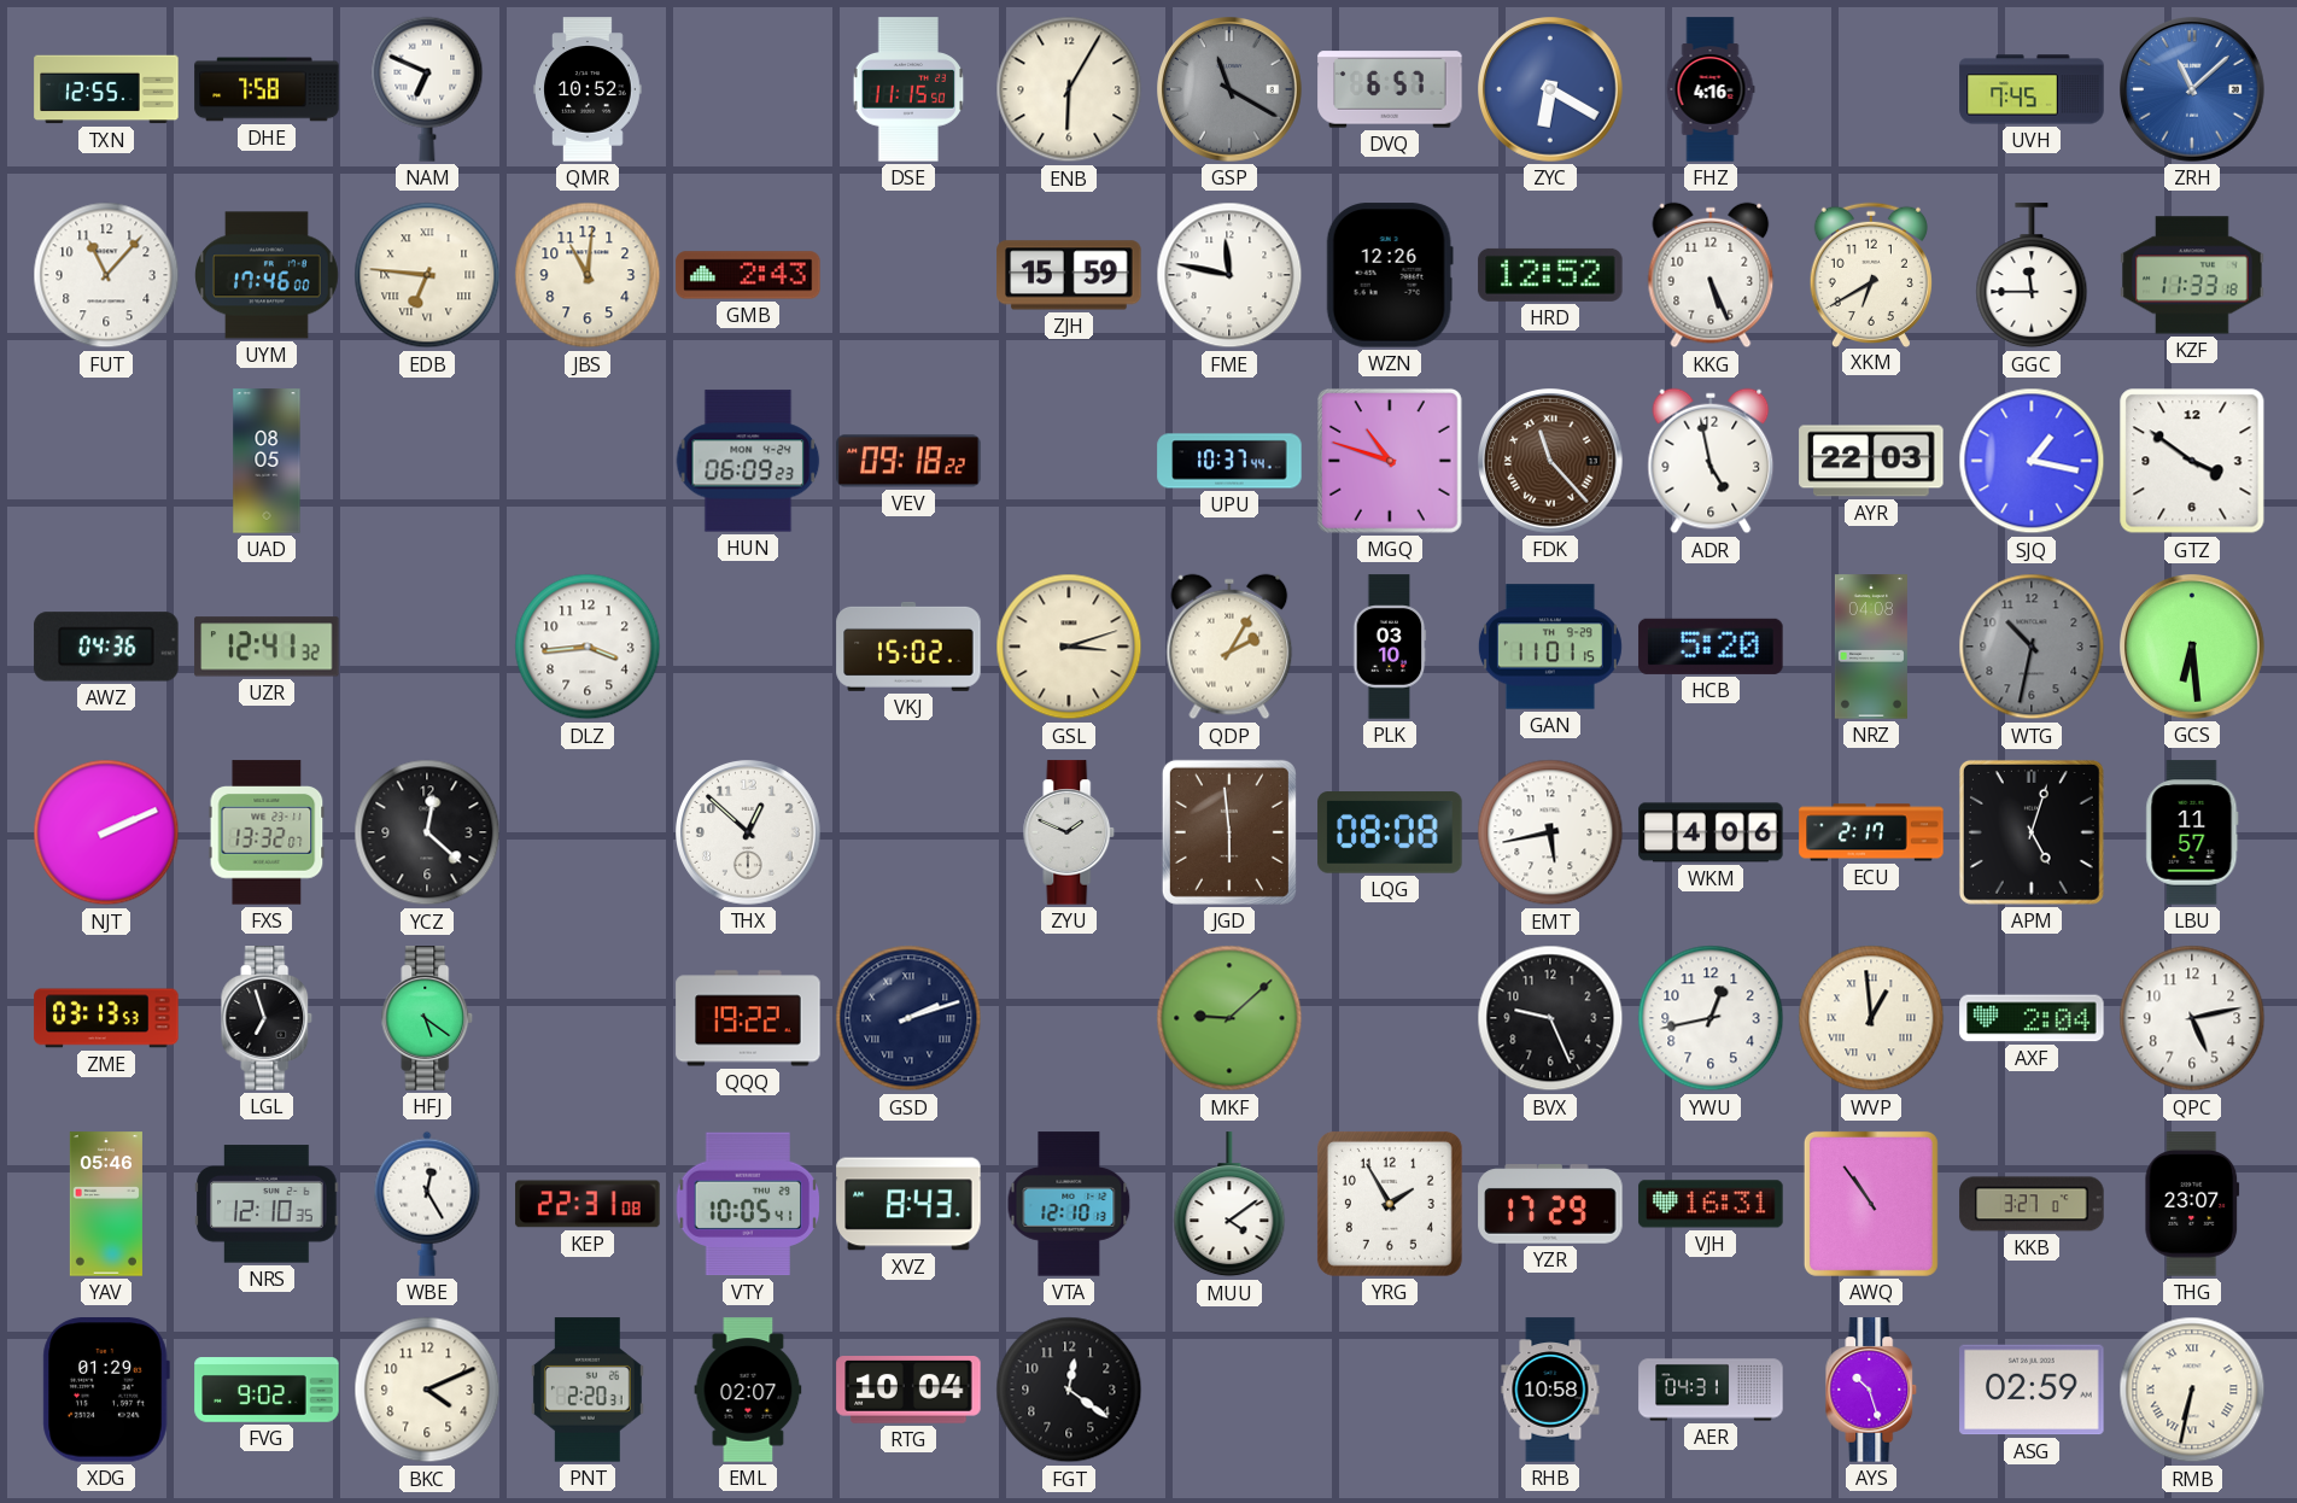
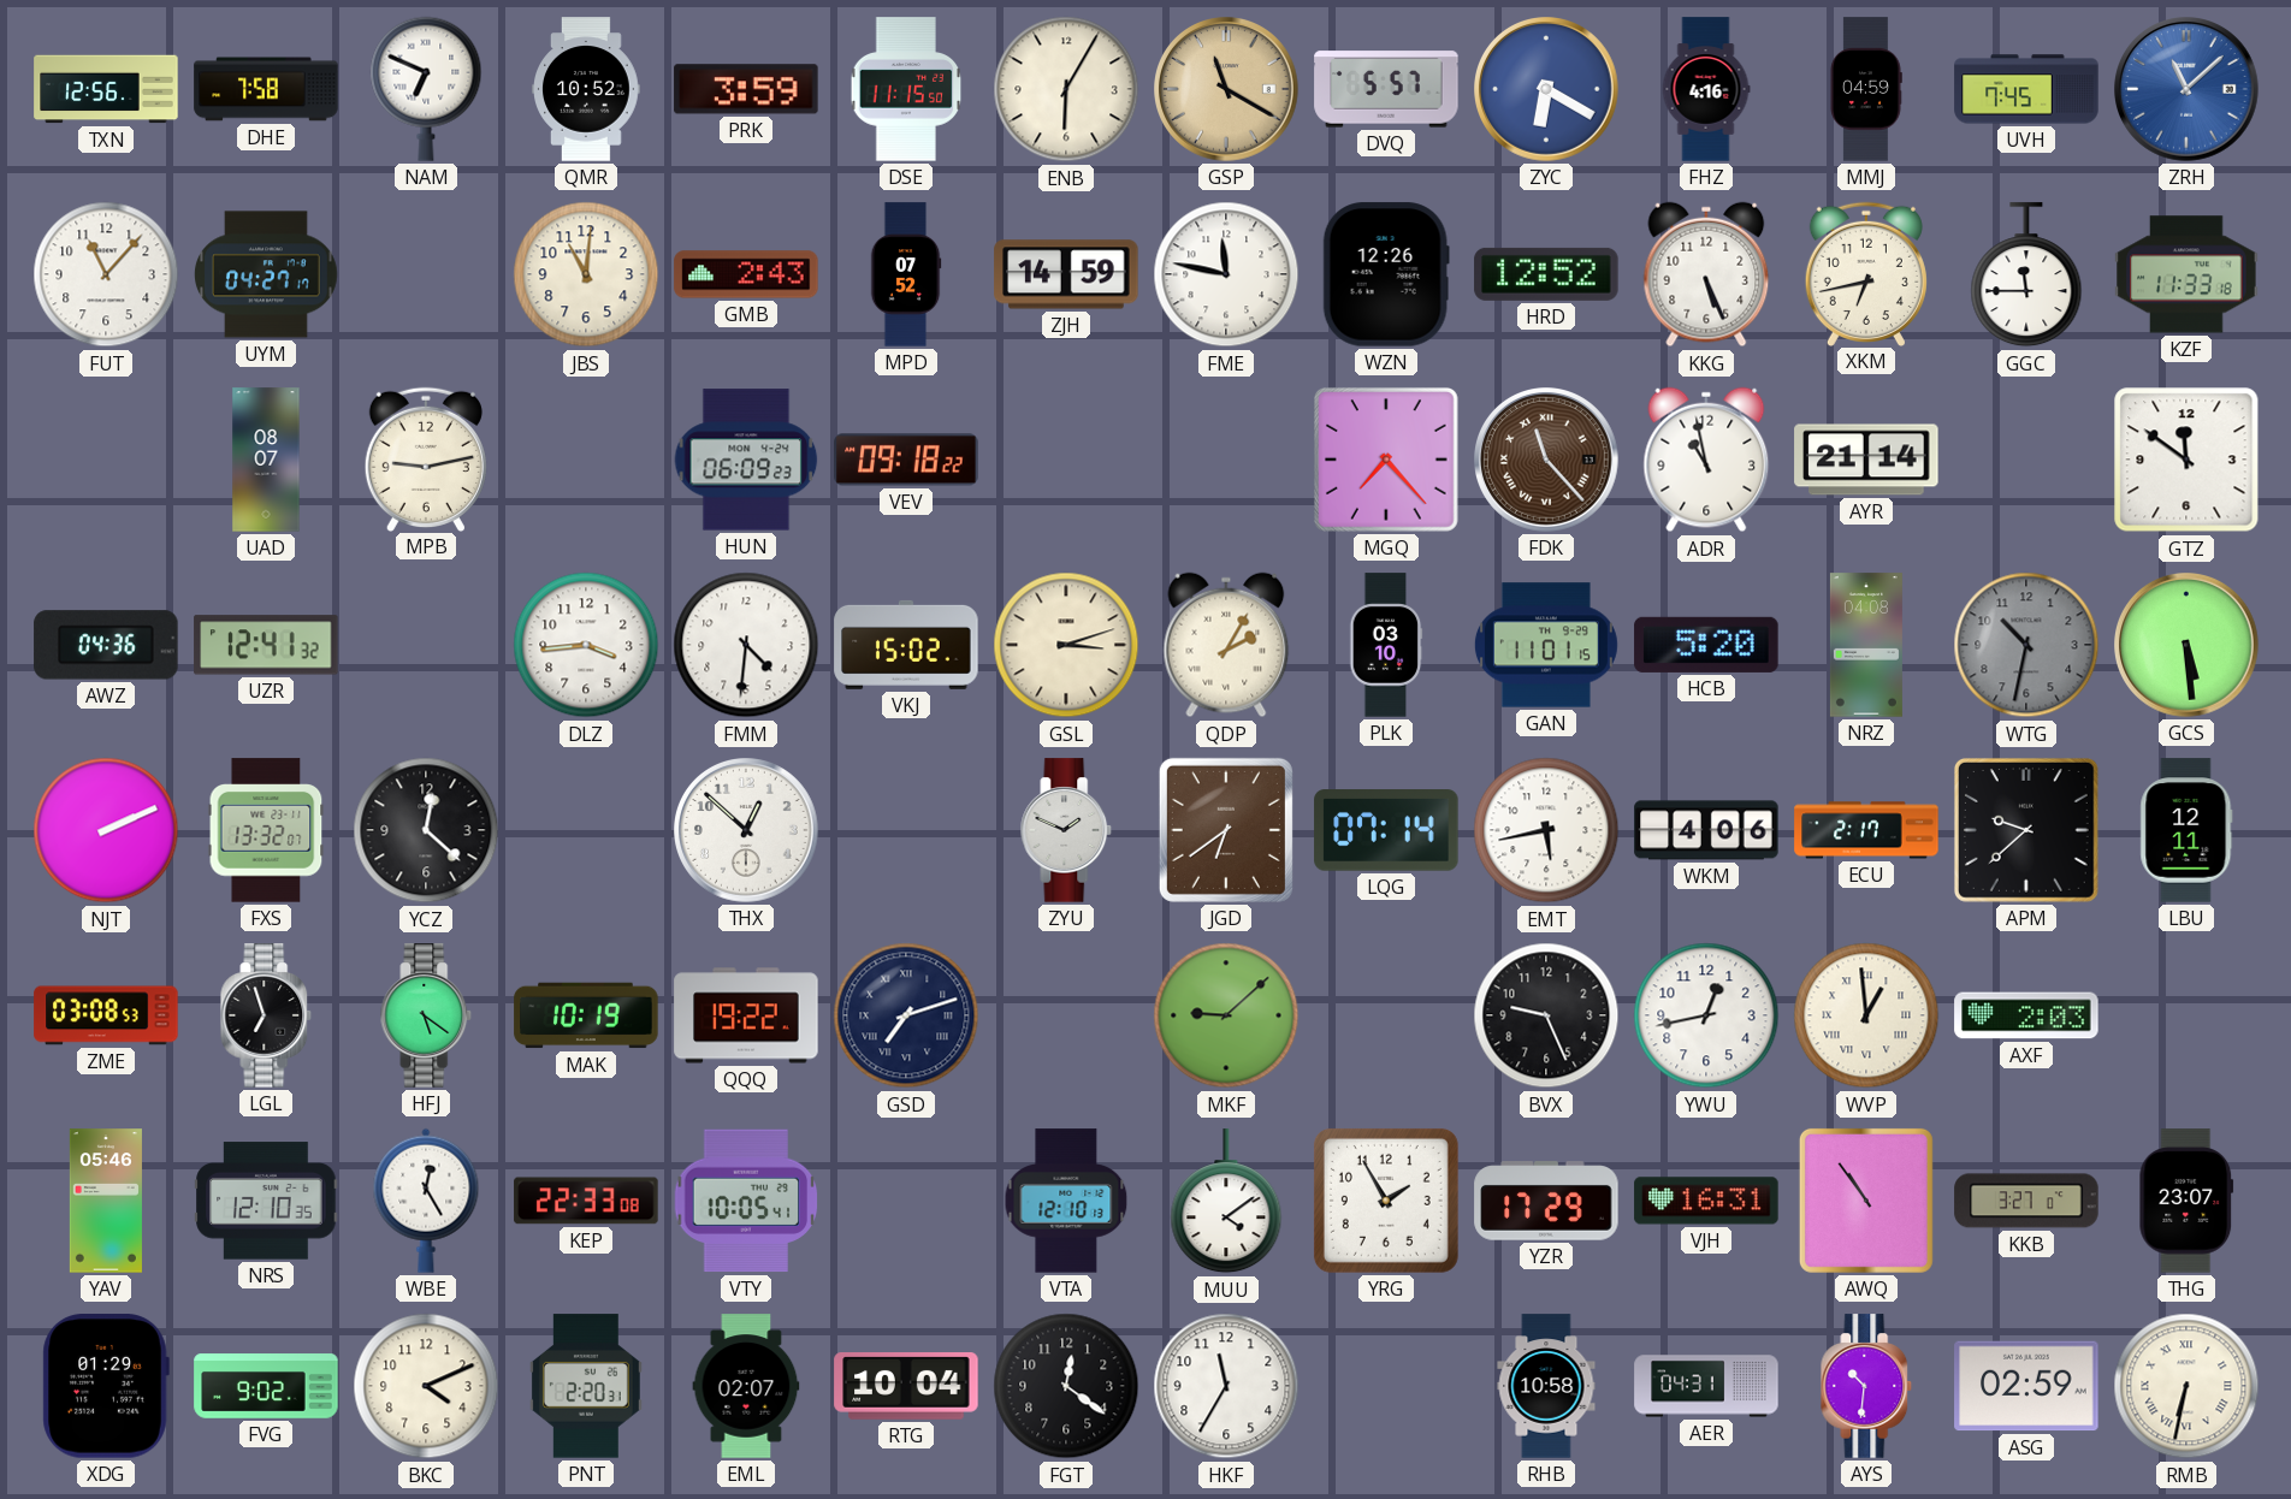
TXN: 12:55 -> 12:56 (106, 89)
PRK: none -> 3:59 (746, 89)
GSP dial: grey -> champagne (1227, 90)
DVQ: 6:57 -> 5:57 (1386, 89)
MMJ: none -> 04:59 (1866, 89)
UYM: 17:46 -> 04:27 (267, 274)
EDB: 6:46 -> none (427, 275)
MPD: none -> 07:52 (906, 274)
ZJH: 15:59 -> 14:59 (1066, 274)
XKM: 6:40 -> 6:43 (1866, 273)
UAD: 08:05 -> 08:07 (266, 460)
MPB: none -> 9:13 (426, 458)
UPU: 10:37 -> none (1229, 461)
MGQ: 10:48 -> 7:23 (1386, 460)
ADR: 4:58 -> 10:58 (1706, 460)
AYR: 22:03 -> 21:14 (1866, 460)
SJQ: 1:17 -> none (2032, 461)
GTZ: 3:51 -> 11:51 (2186, 460)
FMM: none -> 4:31 (746, 645)
GCS: 6:29 -> 5:29 (2188, 646)
JGD: 5:59 -> 6:39 (1226, 830)
LQG: 08:08 -> 07:14 (1386, 830)
APM: 5:03 -> 9:38 (2026, 830)
LBU: 11:57 -> 12:11 (2186, 830)
ZME: 03:13 -> 03:08 (106, 1015)
MAK: none -> 10:19 (586, 1015)
GSD: 2:12 -> 7:12 (906, 1015)
AXF: 2:04 -> 2:03 (2026, 1015)
QPC: 5:13 -> none (2192, 1018)
KEP: 22:31 -> 22:33 (586, 1201)
XVZ: 8:43 -> none (908, 1204)
HKF: none -> 11:35 (1226, 1386)
AYS: 10:27 -> 10:31 (1866, 1386)
